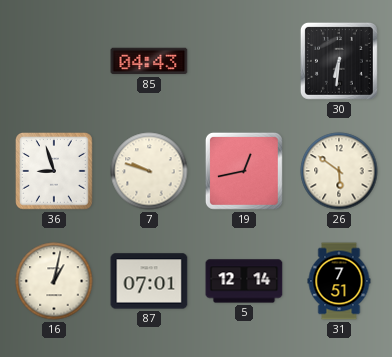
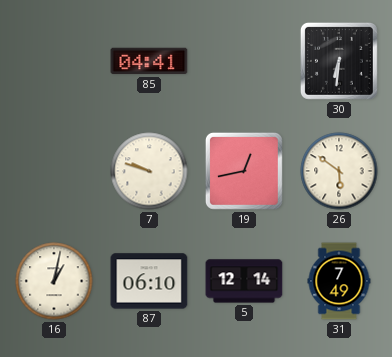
85: 04:43 -> 04:41 (149, 61)
36: 8:57 -> none (55, 172)
87: 07:01 -> 06:10 (149, 281)
31: 7:51 -> 7:49 (339, 281)
